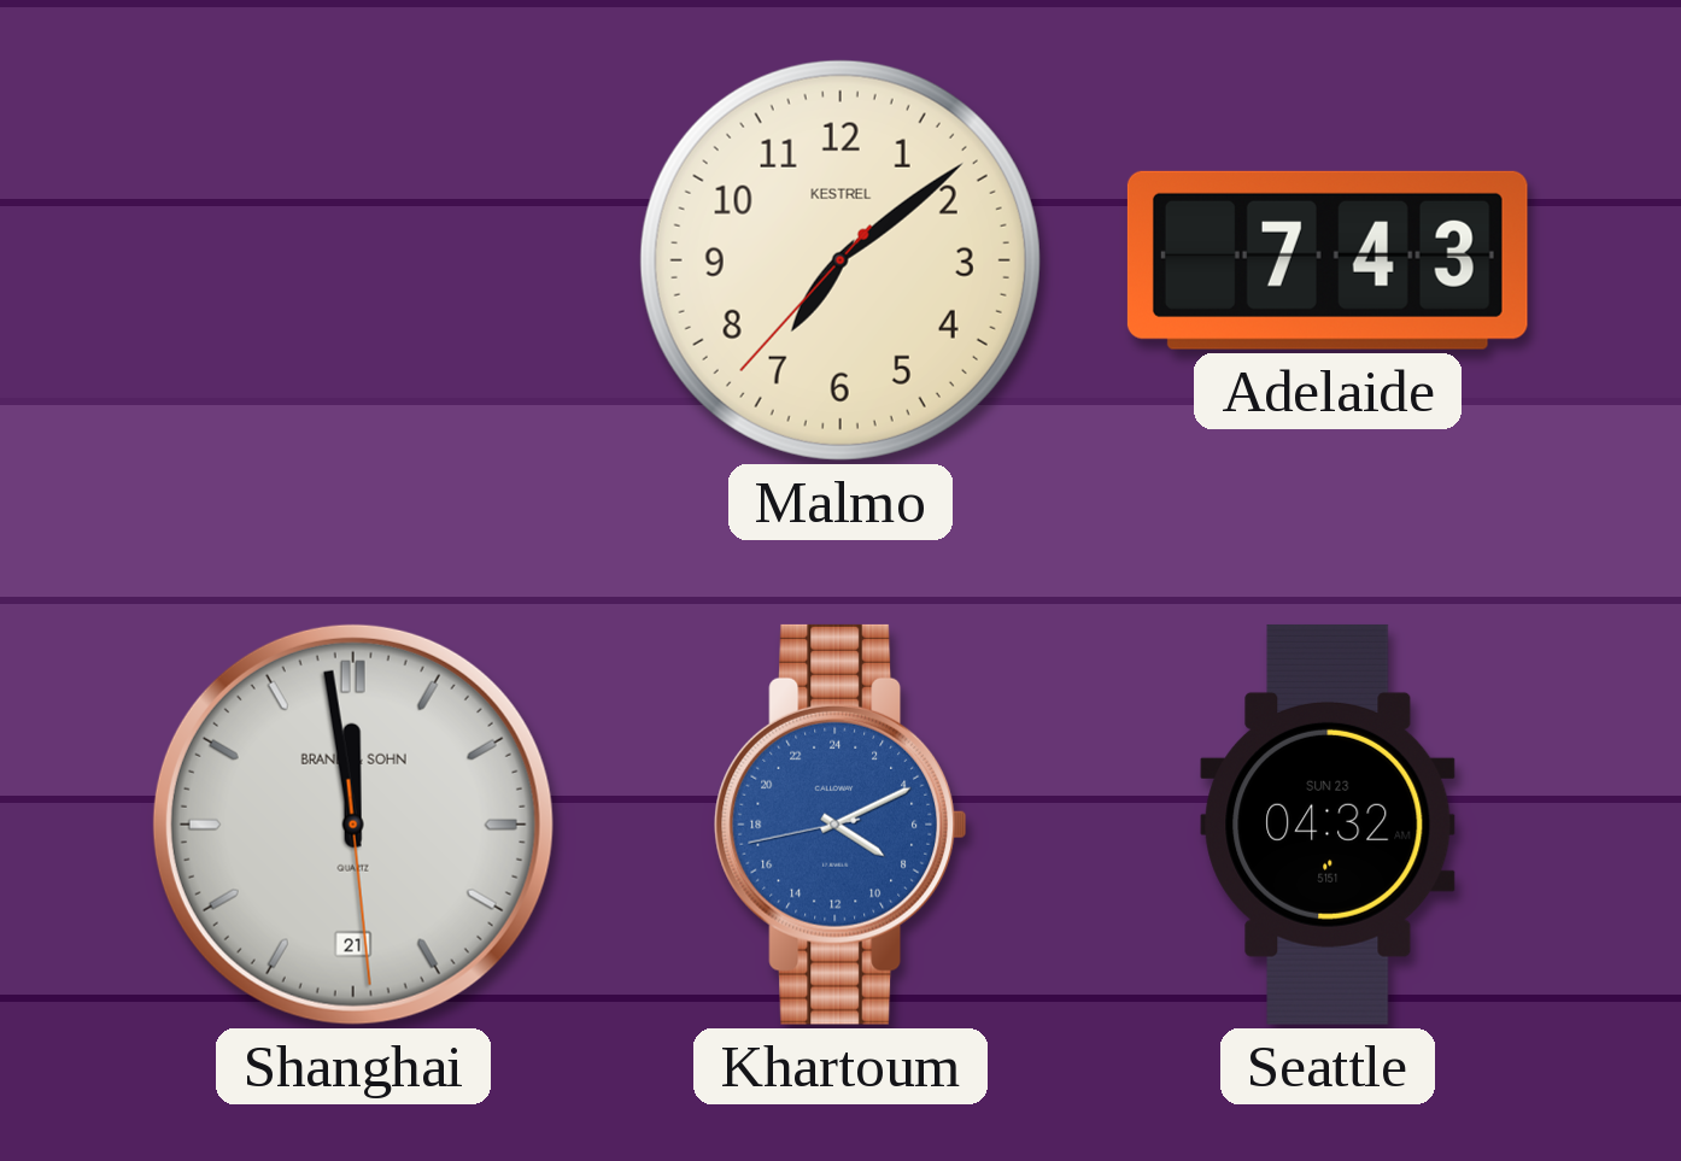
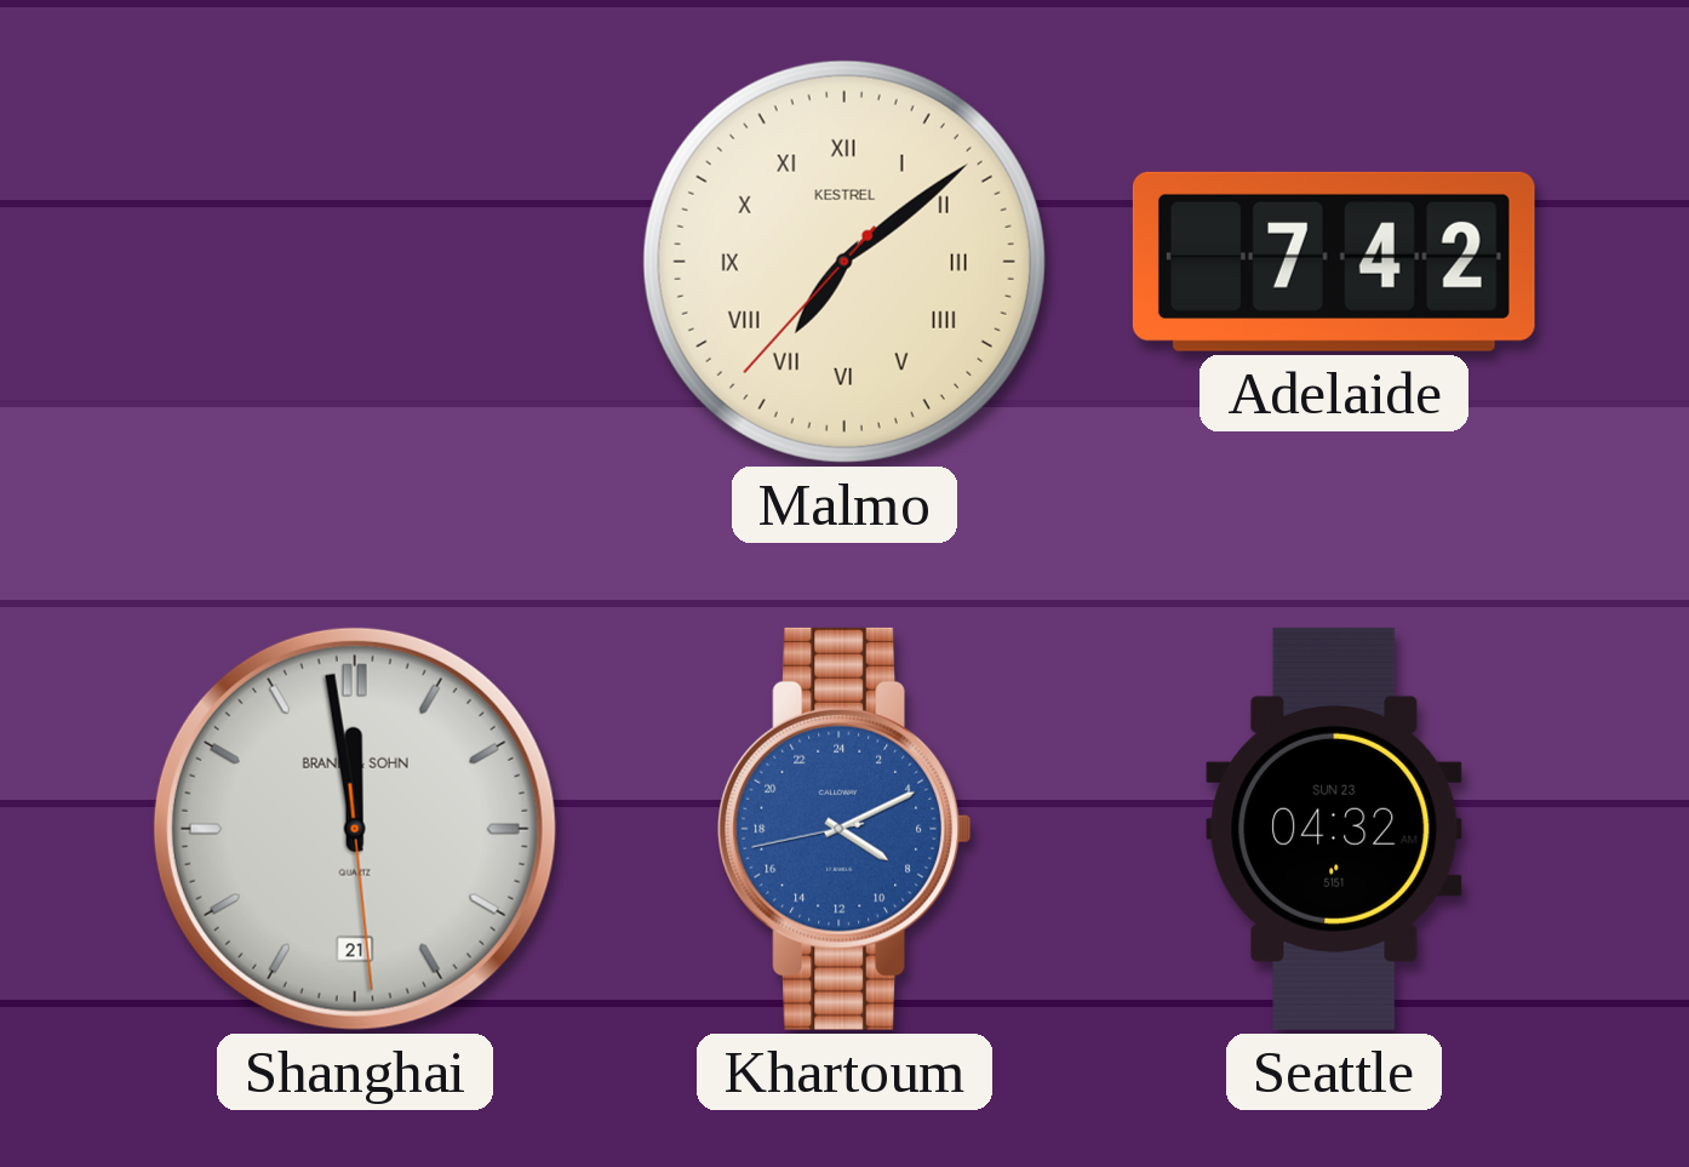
Malmo numerals: Arabic -> Roman (844, 262)
Adelaide: 7:43 -> 7:42 (1334, 262)
